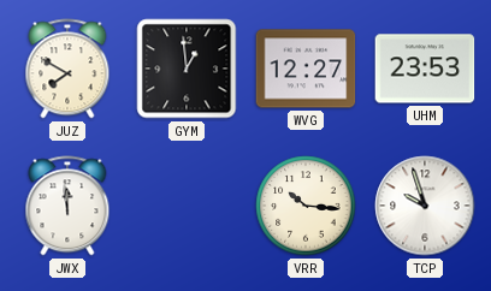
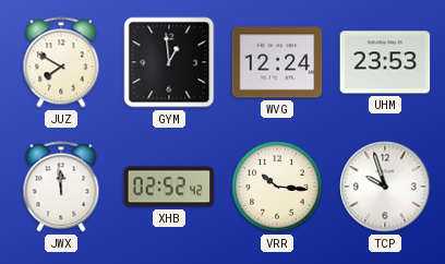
WVG: 12:27 -> 12:24 (277, 62)
XHB: none -> 02:52 (169, 187)
